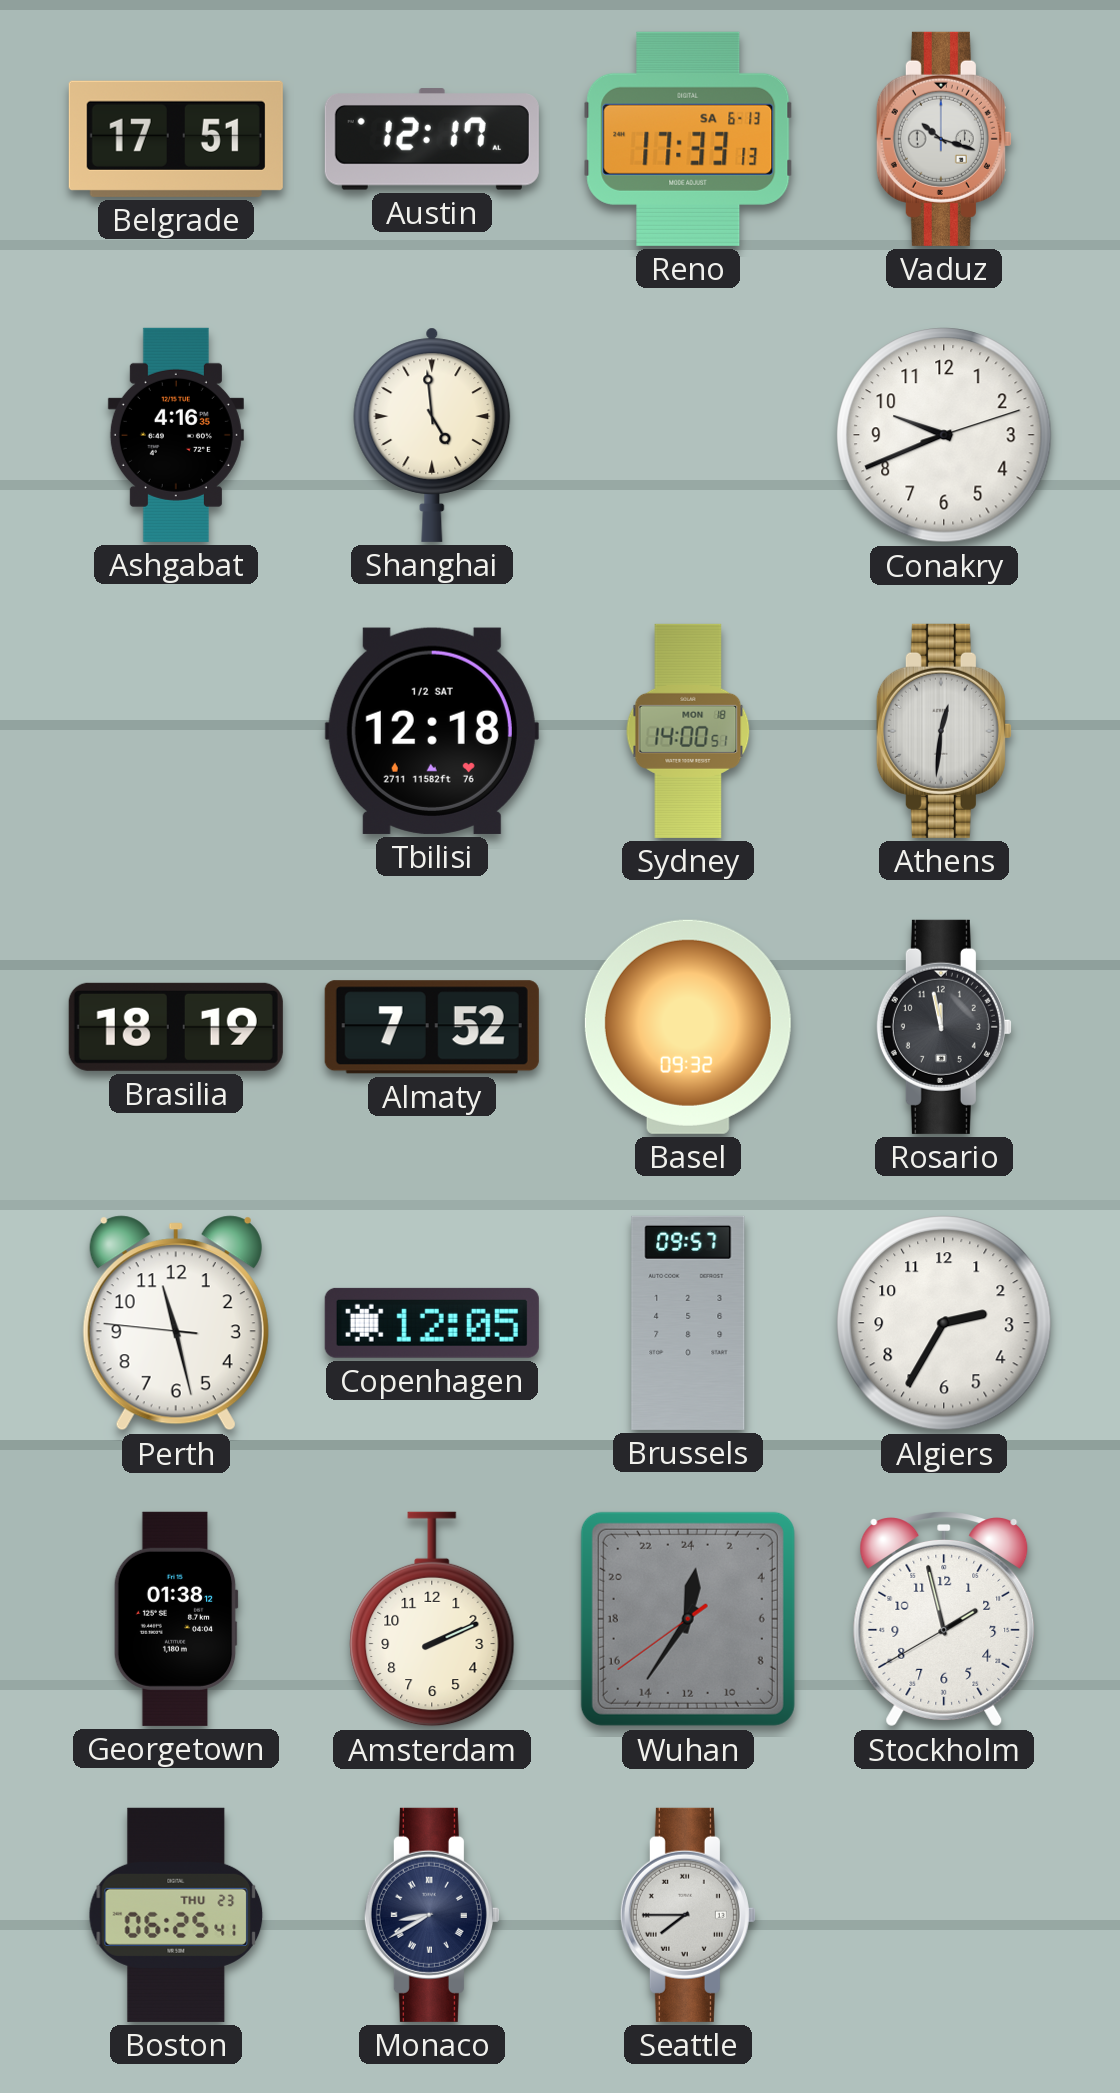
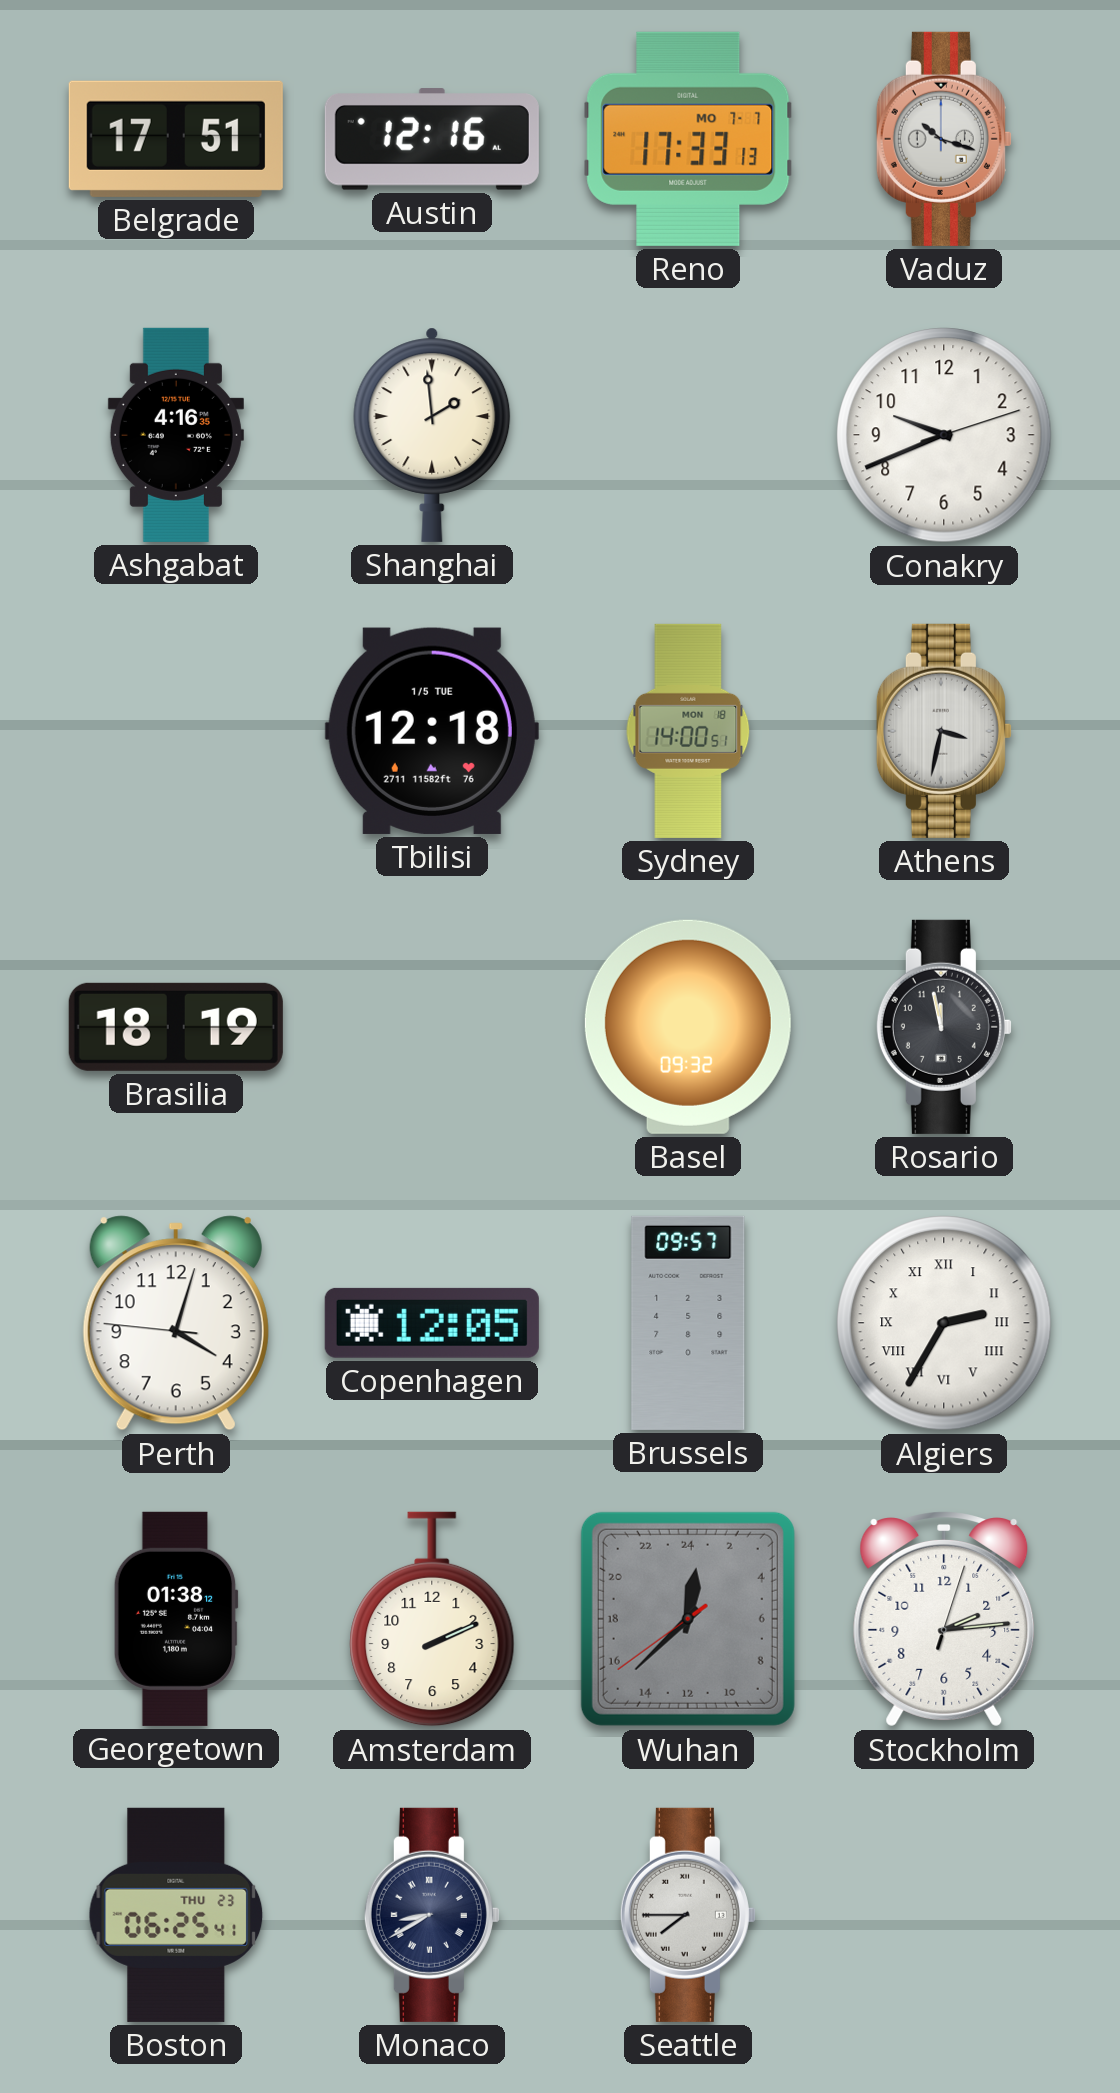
Austin: 12:17 -> 12:16 (432, 139)
Reno date: SA 6-13 -> MO 7-7 (688, 139)
Shanghai: 4:59 -> 1:59 (432, 435)
Tbilisi date: 1/2 SAT -> 1/5 TUE (432, 731)
Athens: 12:31 -> 3:32 (944, 731)
Almaty: 7:52 -> none (432, 1027)
Perth: 11:27 -> 4:02 (176, 1323)
Algiers numerals: Arabic -> Roman (944, 1323)
Wuhan: 0:35 -> 0:37 (688, 1619)
Stockholm: 1:57 -> 2:14 (944, 1619)
